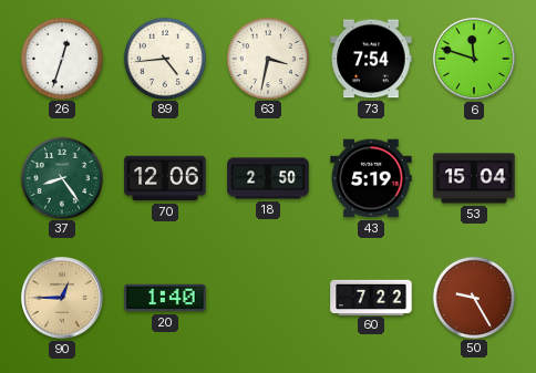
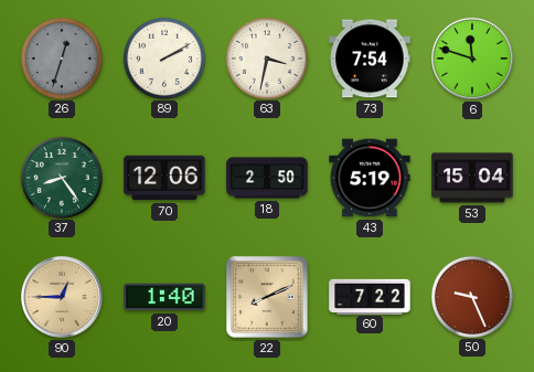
26 dial: white -> grey (61, 57)
89: 4:44 -> 2:10 (163, 57)
22: none -> 8:11 (267, 297)
50: 9:25 -> 9:26 (471, 296)
